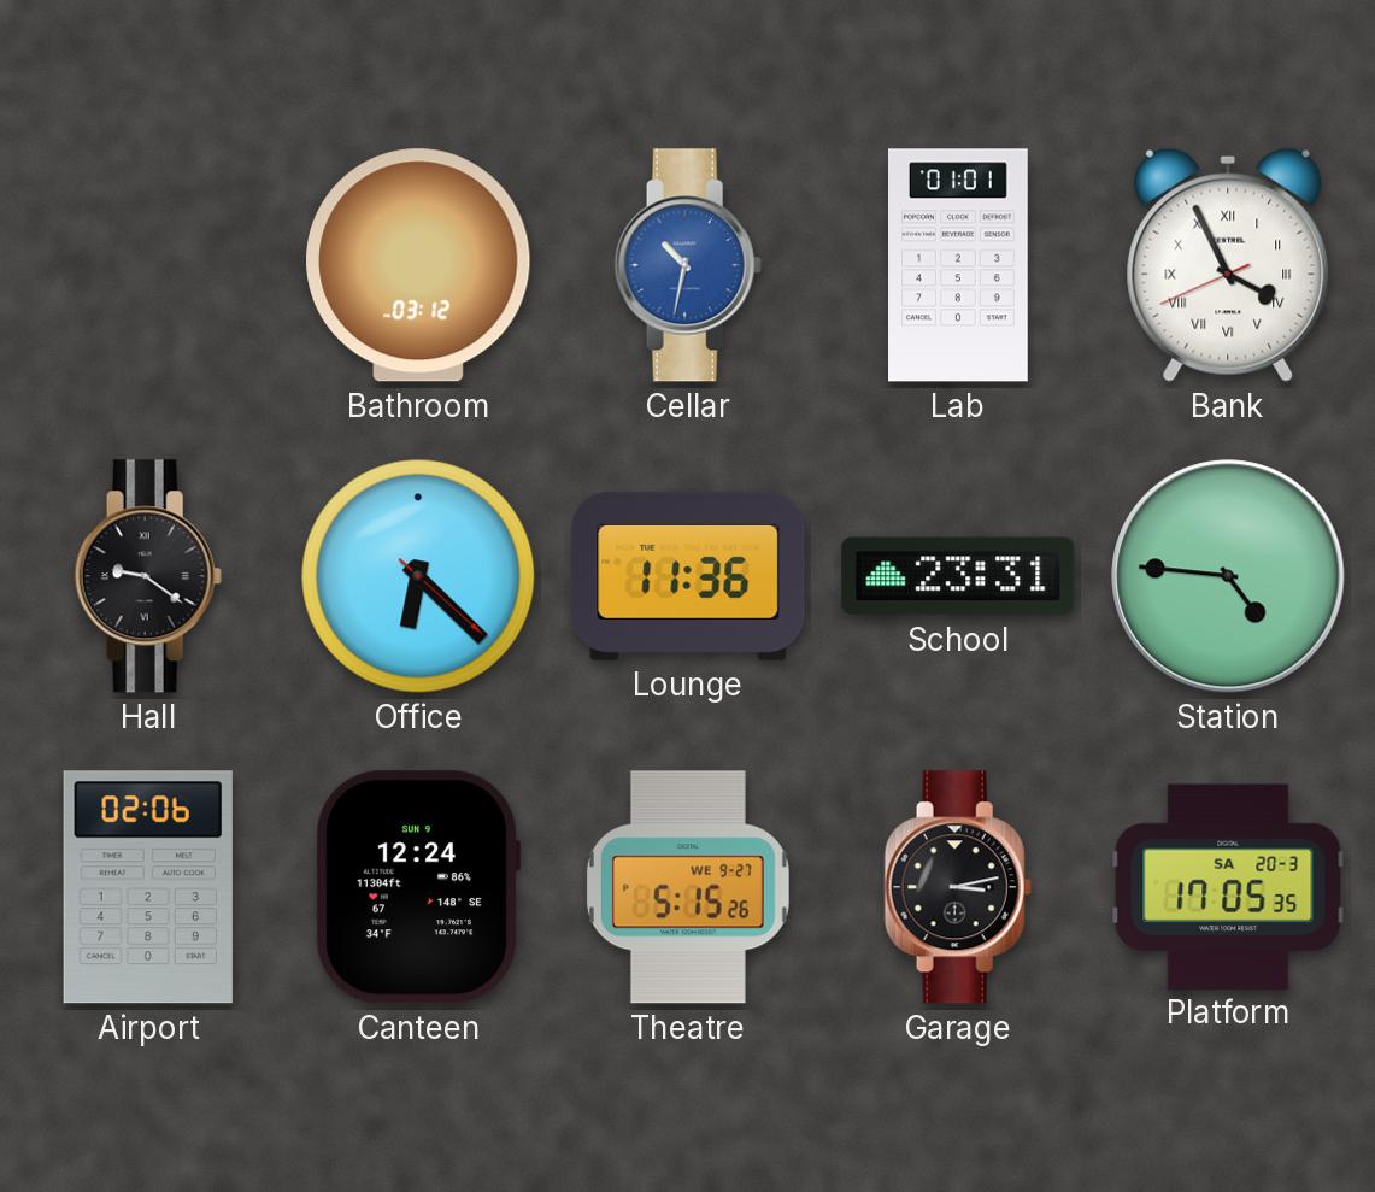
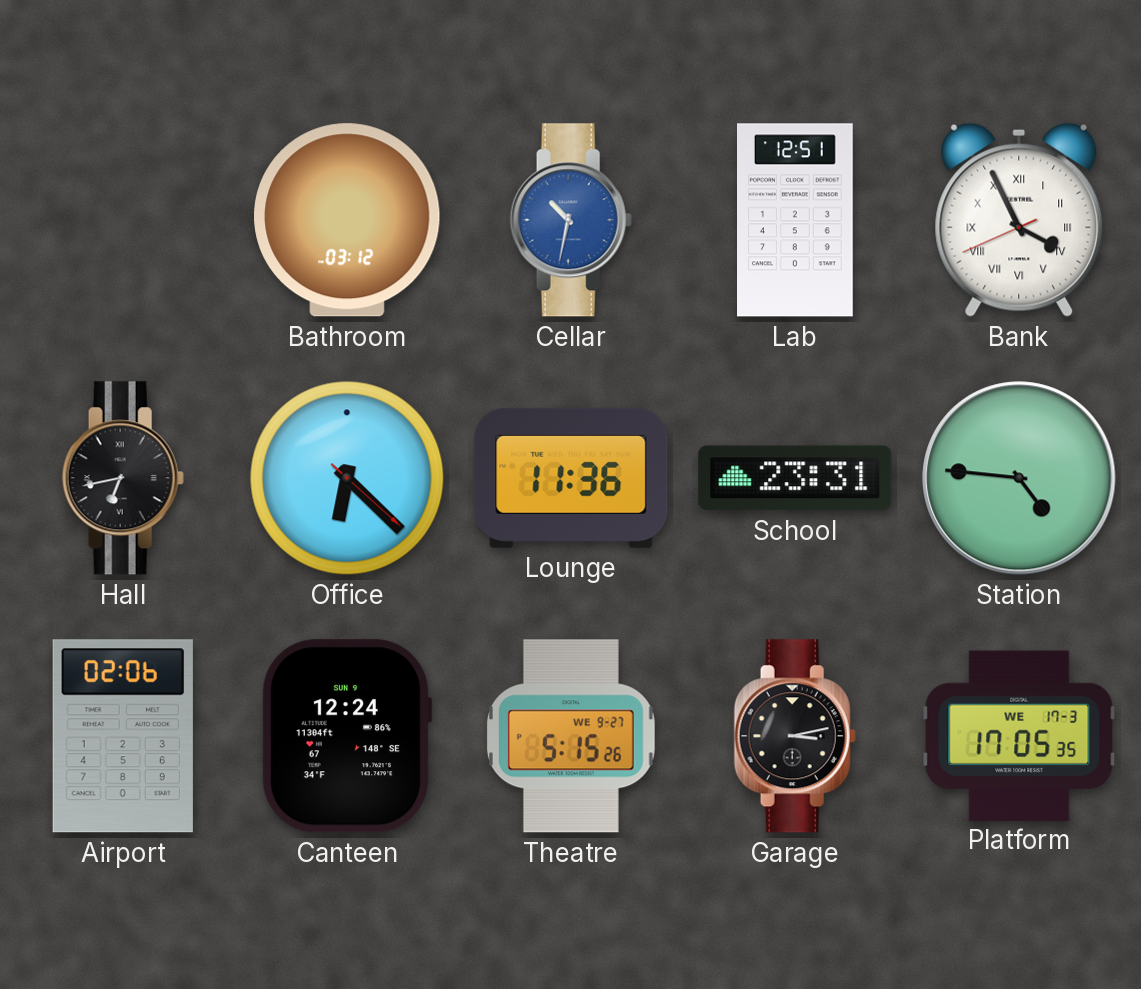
Lab: 01:01 -> 12:51 (796, 220)
Hall: 9:21 -> 6:43 (123, 478)
Platform date: SA 20-3 -> WE 17-3 (1019, 735)
